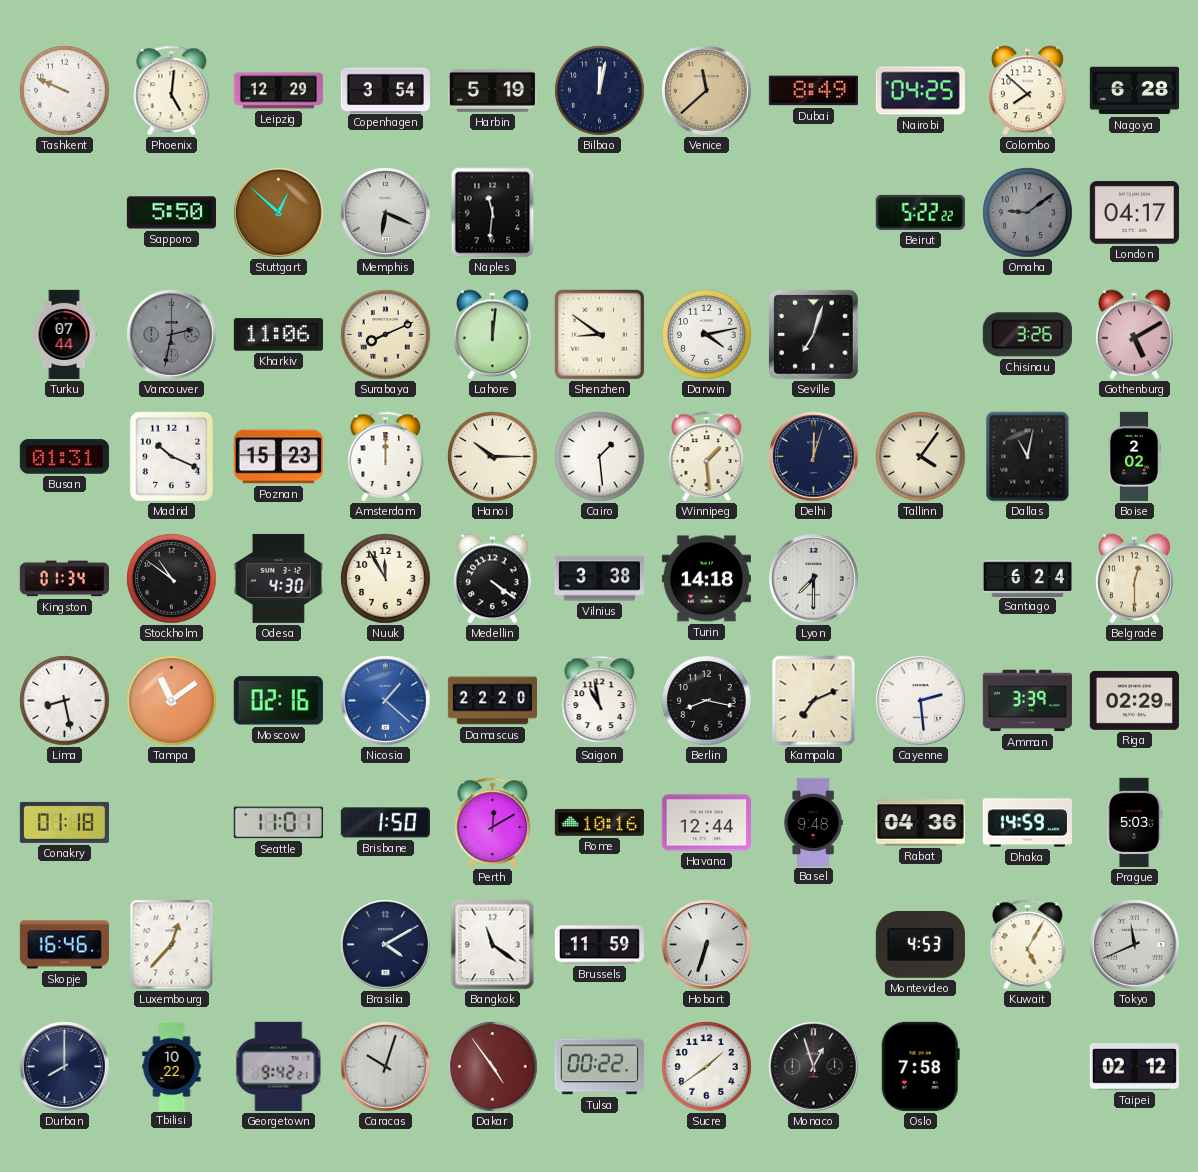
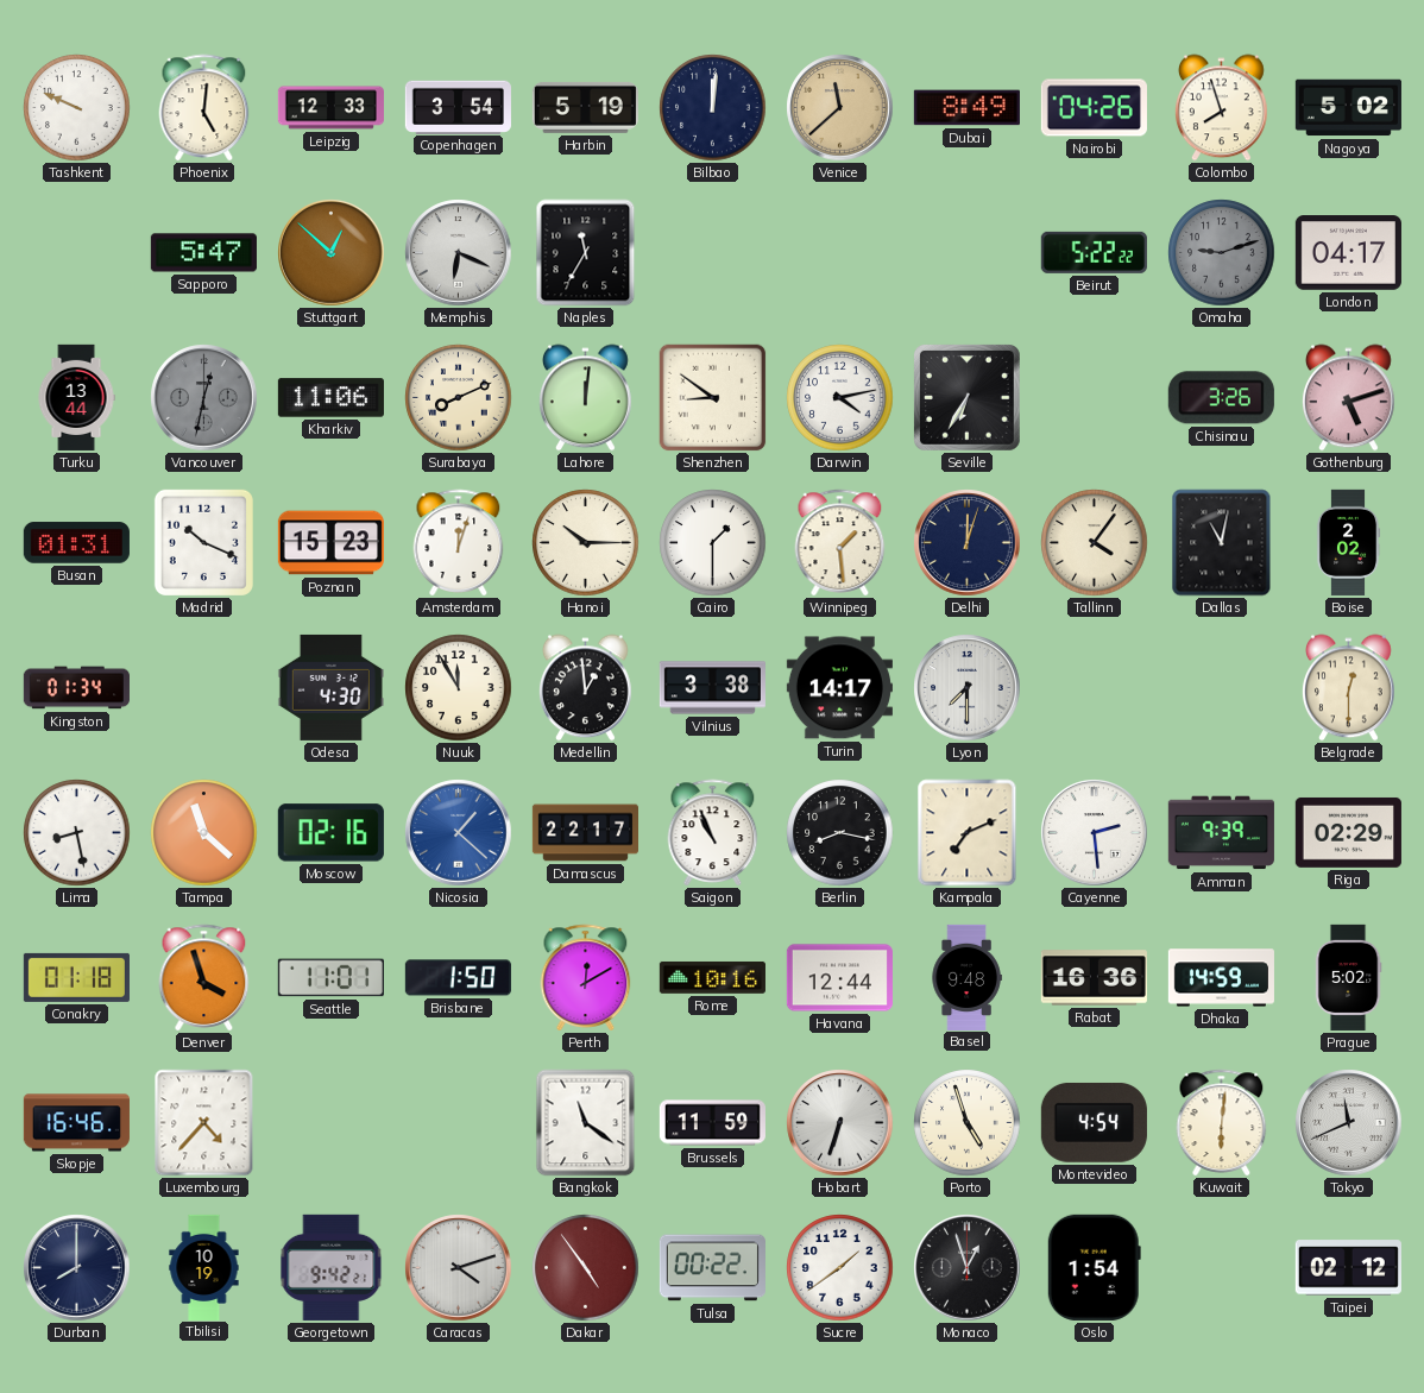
Leipzig: 12:29 -> 12:33 (330, 108)
Bilbao: 12:02 -> 12:01 (713, 108)
Nairobi: 04:25 -> 04:26 (1094, 108)
Colombo: 7:52 -> 7:57 (1222, 108)
Nagoya: 6:28 -> 5:02 (1348, 108)
Sapporo: 5:50 -> 5:47 (203, 253)
Naples: 11:31 -> 11:35 (586, 253)
Omaha: 9:09 -> 9:12 (1222, 253)
Turku: 07:44 -> 13:44 (76, 397)
Vancouver: 2:32 -> 12:32 (204, 398)
Seville: 7:03 -> 6:35 (968, 398)
Gothenburg: 5:10 -> 5:12 (1349, 398)
Amsterdam: 12:00 -> 12:03 (459, 542)
Cairo: 1:29 -> 1:30 (713, 543)
Stockholm: 10:51 -> none (172, 579)
Medellin: 4:21 -> 12:59 (586, 688)
Turin: 14:18 -> 14:17 (839, 688)
Santiago: 6:24 -> none (1027, 578)
Tampa: 11:09 -> 11:22 (204, 833)
Damascus: 22:20 -> 22:17 (585, 833)
Saigon: 10:58 -> 10:56 (713, 832)
Amman: 3:39 -> 9:39 (1221, 833)
Denver: none -> 3:57 (204, 977)
Rabat: 04:36 -> 16:36 (1094, 978)
Prague: 5:03 -> 5:02 (1348, 977)
Luxembourg: 12:37 -> 4:37 (204, 1123)
Brasilia: 4:10 -> none (386, 945)
Porto: none -> 4:57 (968, 1123)
Montevideo: 4:53 -> 4:54 (1094, 1122)
Kuwait: 5:05 -> 6:01 (1222, 1122)
Tbilisi: 10:22 -> 10:19 (204, 1267)
Caracas: 10:03 -> 4:12 (459, 1268)
Oslo: 7:58 -> 1:54 (1094, 1267)
